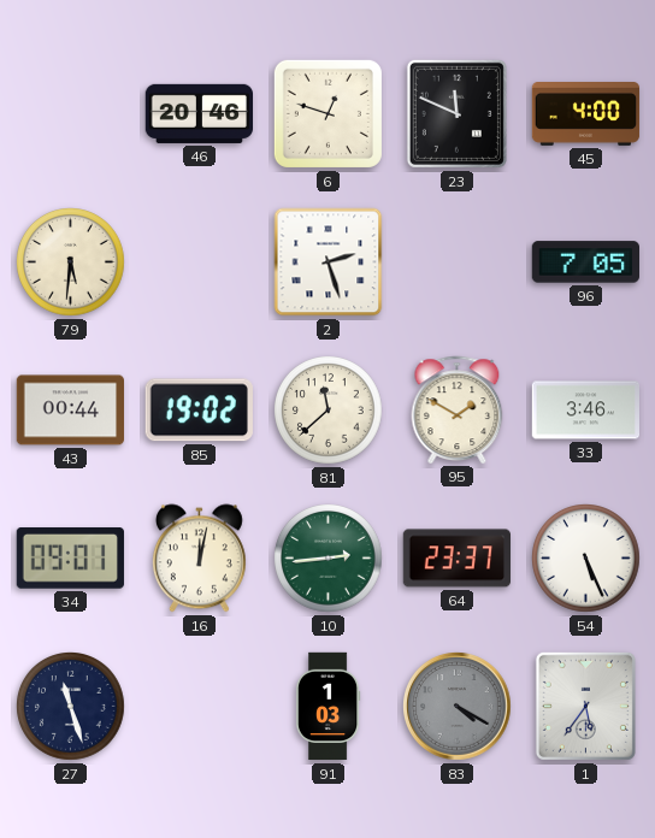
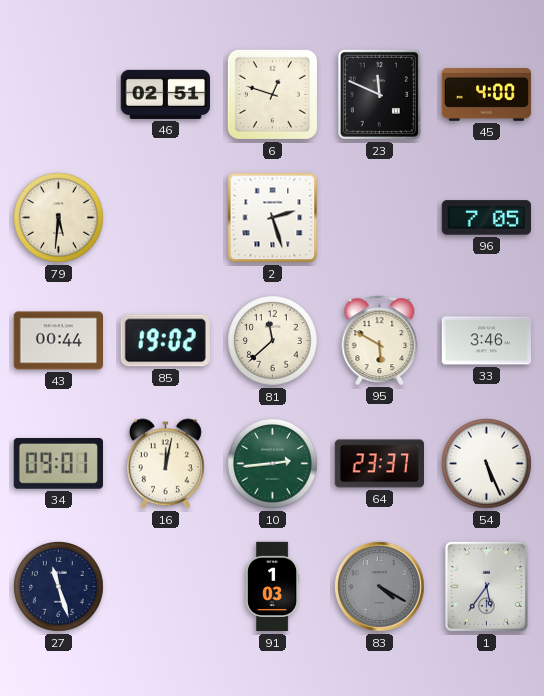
46: 20:46 -> 02:51 (165, 94)
95: 1:50 -> 5:50 (380, 340)
